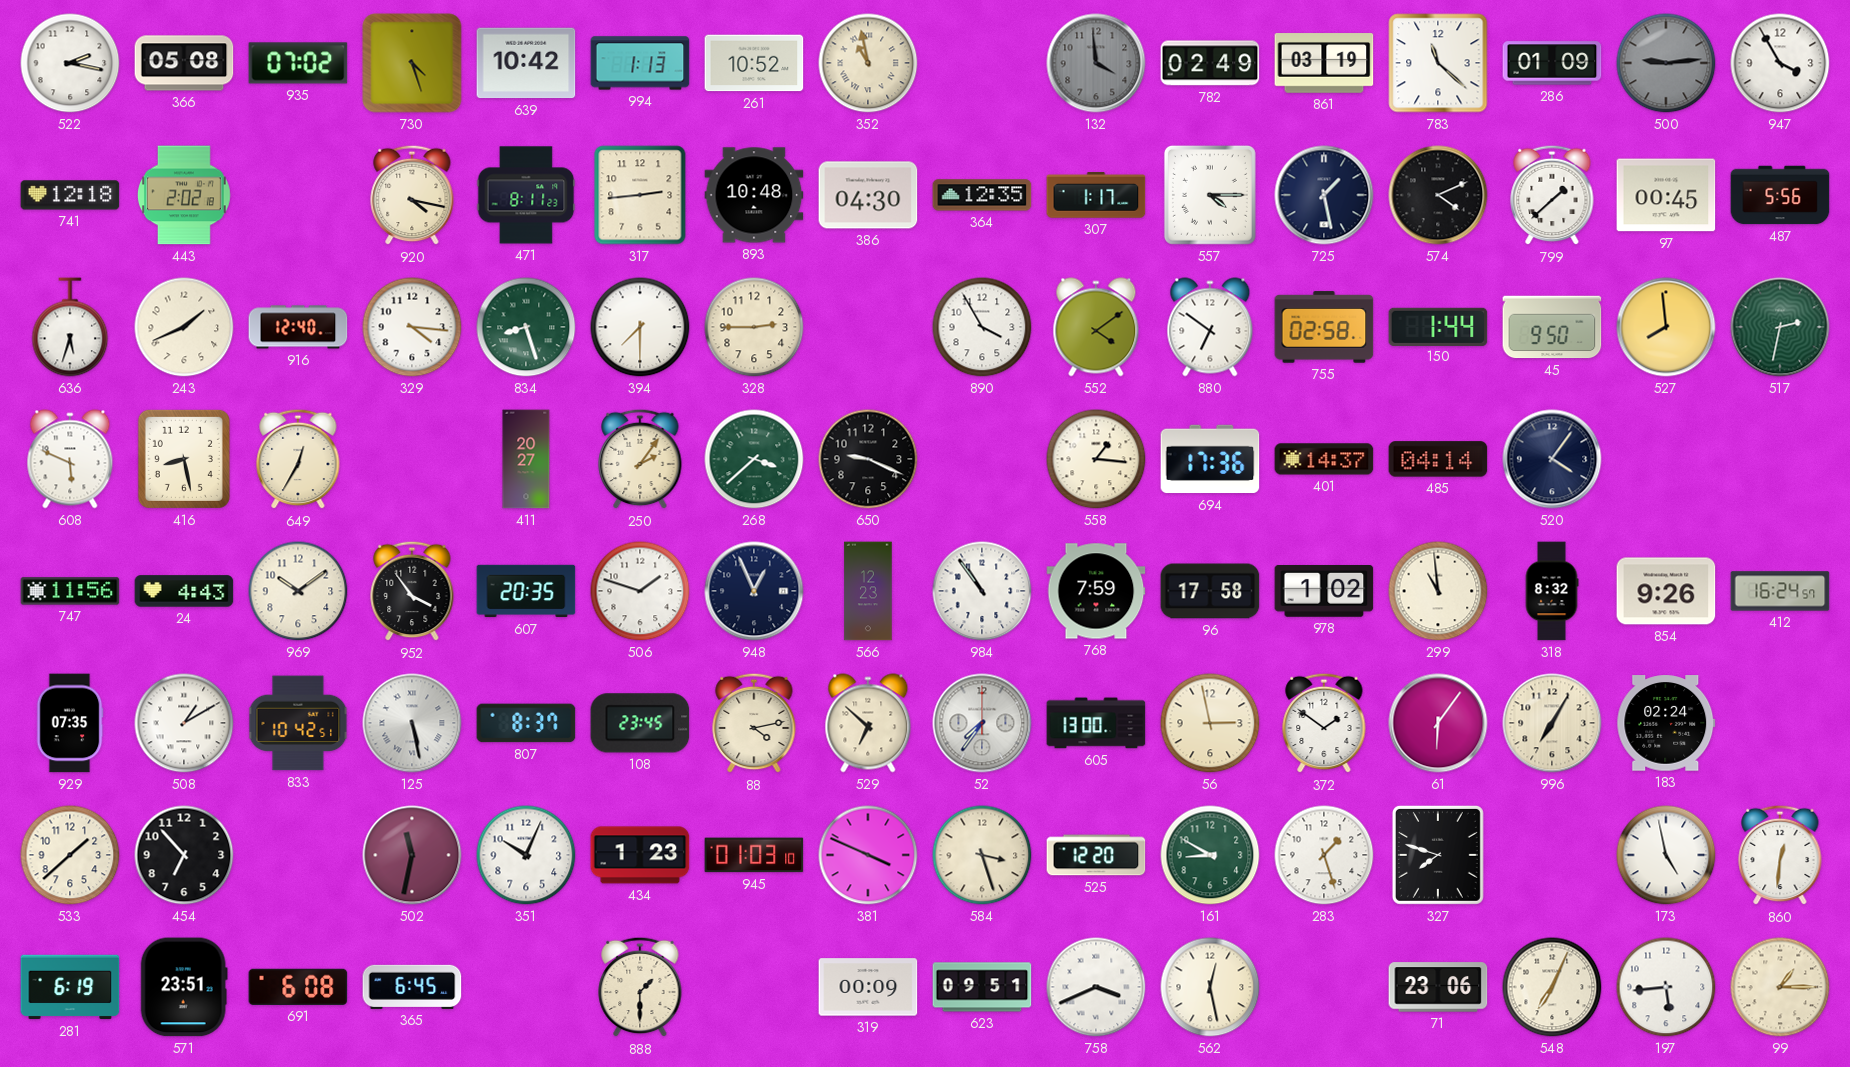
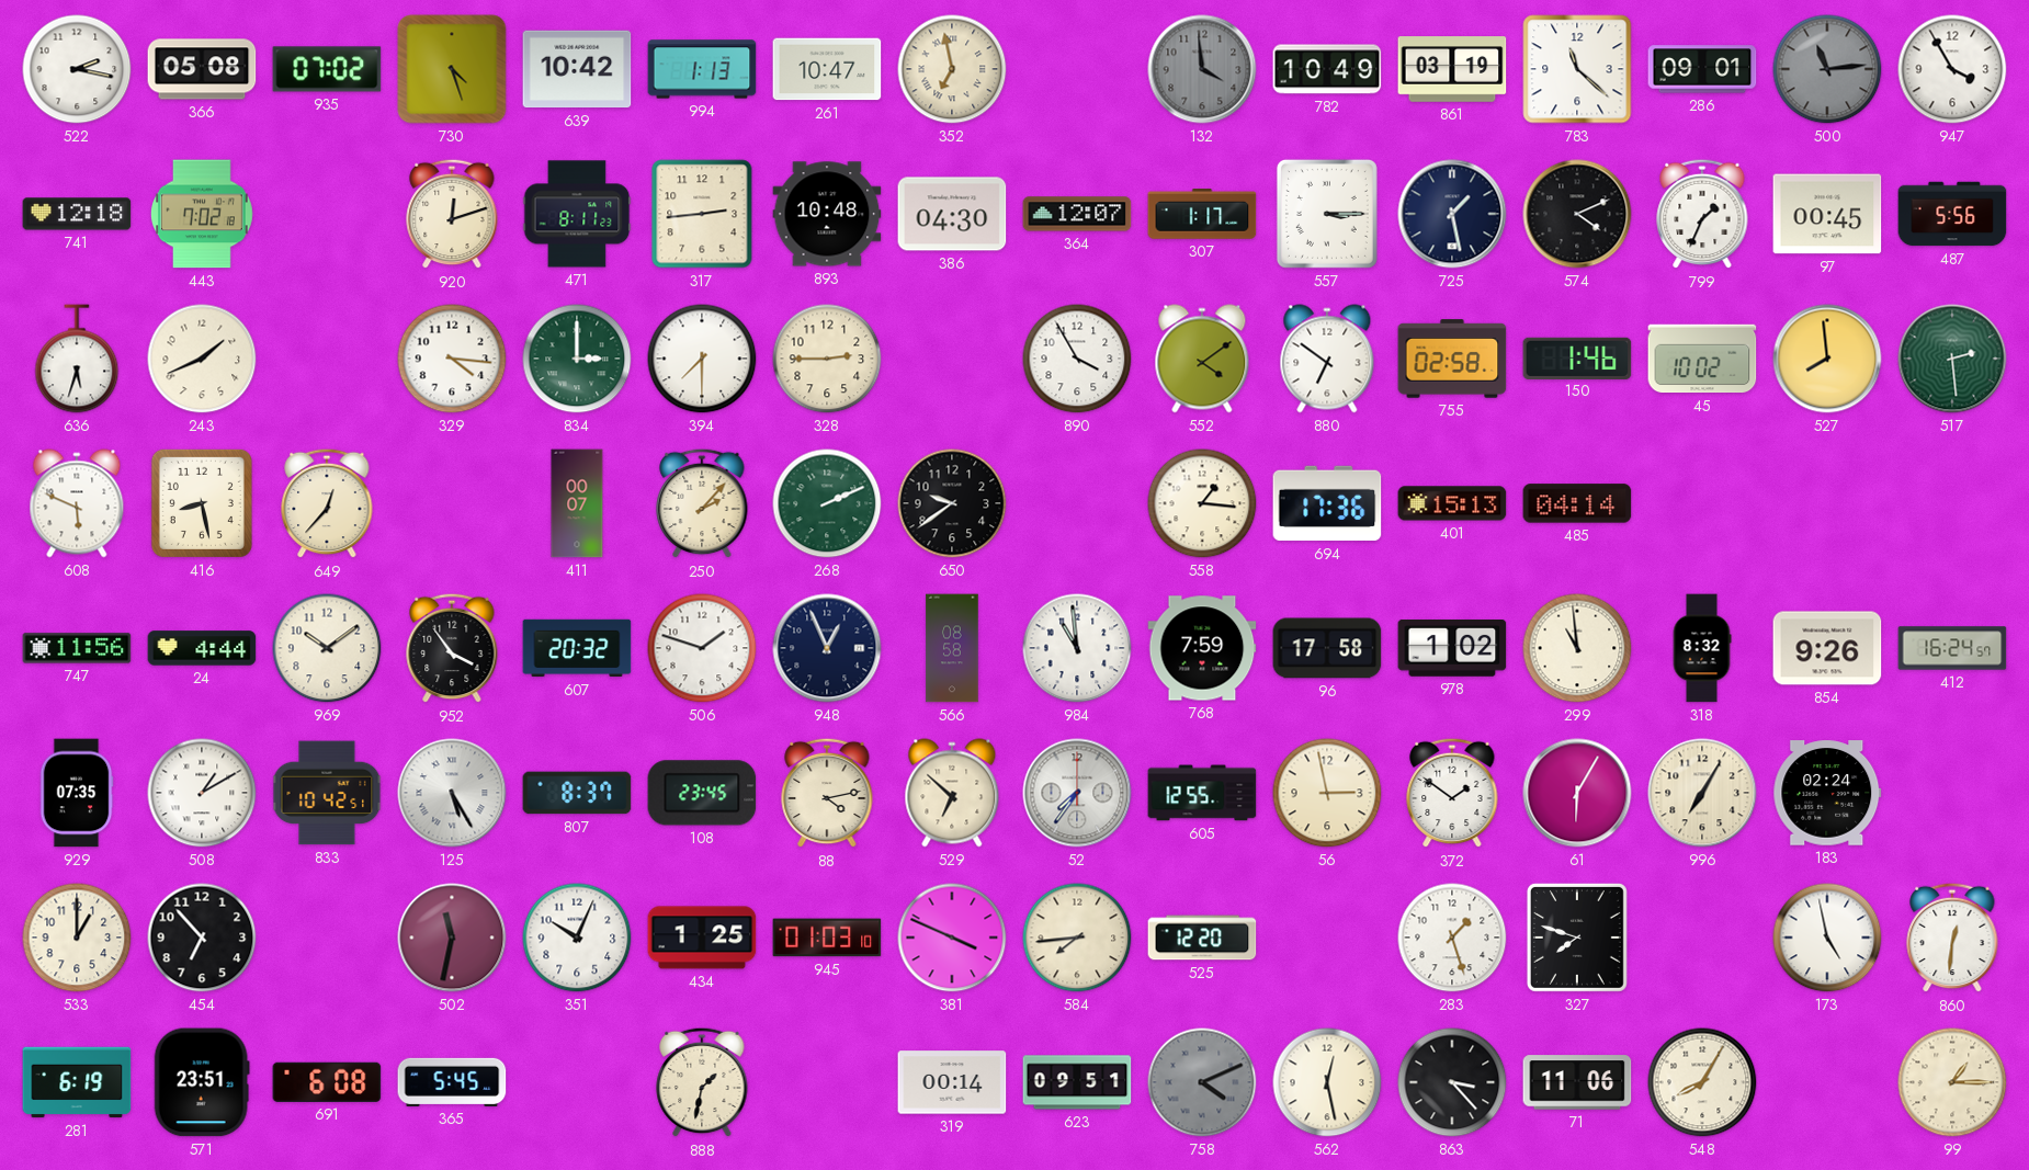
261: 10:52 -> 10:47 (827, 69)
352: 10:58 -> 6:58 (952, 69)
782: 02:49 -> 10:49 (1327, 69)
286: 01:09 -> 09:01 (1702, 69)
500: 9:14 -> 11:14 (1827, 69)
443: 2:02 -> 7:02 (202, 214)
920: 4:17 -> 12:12 (452, 214)
364: 12:35 -> 12:07 (1077, 214)
557: 4:15 -> 3:15 (1327, 214)
799: 1:38 -> 1:34 (1702, 214)
916: 12:40 -> none (298, 327)
834: 8:27 -> 3:00 (577, 359)
150: 1:44 -> 1:46 (1577, 357)
45: 9:50 -> 10:02 (1702, 359)
517: 2:32 -> 2:29 (1952, 359)
649: 12:35 -> 12:37 (327, 503)
411: 20:27 -> 00:07 (577, 503)
250: 2:06 -> 2:07 (702, 503)
268: 3:38 -> 2:11 (827, 503)
650: 9:19 -> 9:39 (952, 503)
401: 14:37 -> 15:13 (1452, 503)
520: 4:06 -> none (1552, 459)
24: 4:43 -> 4:44 (202, 648)
607: 20:35 -> 20:32 (577, 648)
566: 12:23 -> 08:58 (952, 648)
984: 10:54 -> 10:59 (1077, 648)
125: 5:28 -> 5:25 (452, 793)
605: 13:00 -> 12:55 (1202, 793)
61: 6:06 -> 6:05 (1577, 793)
533: 1:38 -> 1:00 (77, 938)
434: 1:23 -> 1:25 (702, 938)
584: 3:27 -> 7:44 (1077, 938)
161: 8:50 -> none (1210, 855)
365: 6:45 -> 5:45 (452, 1082)
888: 1:30 -> 1:32 (702, 1082)
319: 00:09 -> 00:14 (952, 1082)
758: 3:41 -> 4:11 (1202, 1082)
758 dial: white -> grey (1202, 1082)
863: none -> 3:23 (1452, 1082)
71: 23:06 -> 11:06 (1577, 1082)
548: 7:04 -> 8:05 (1702, 1082)
197: 5:44 -> none (1666, 987)
